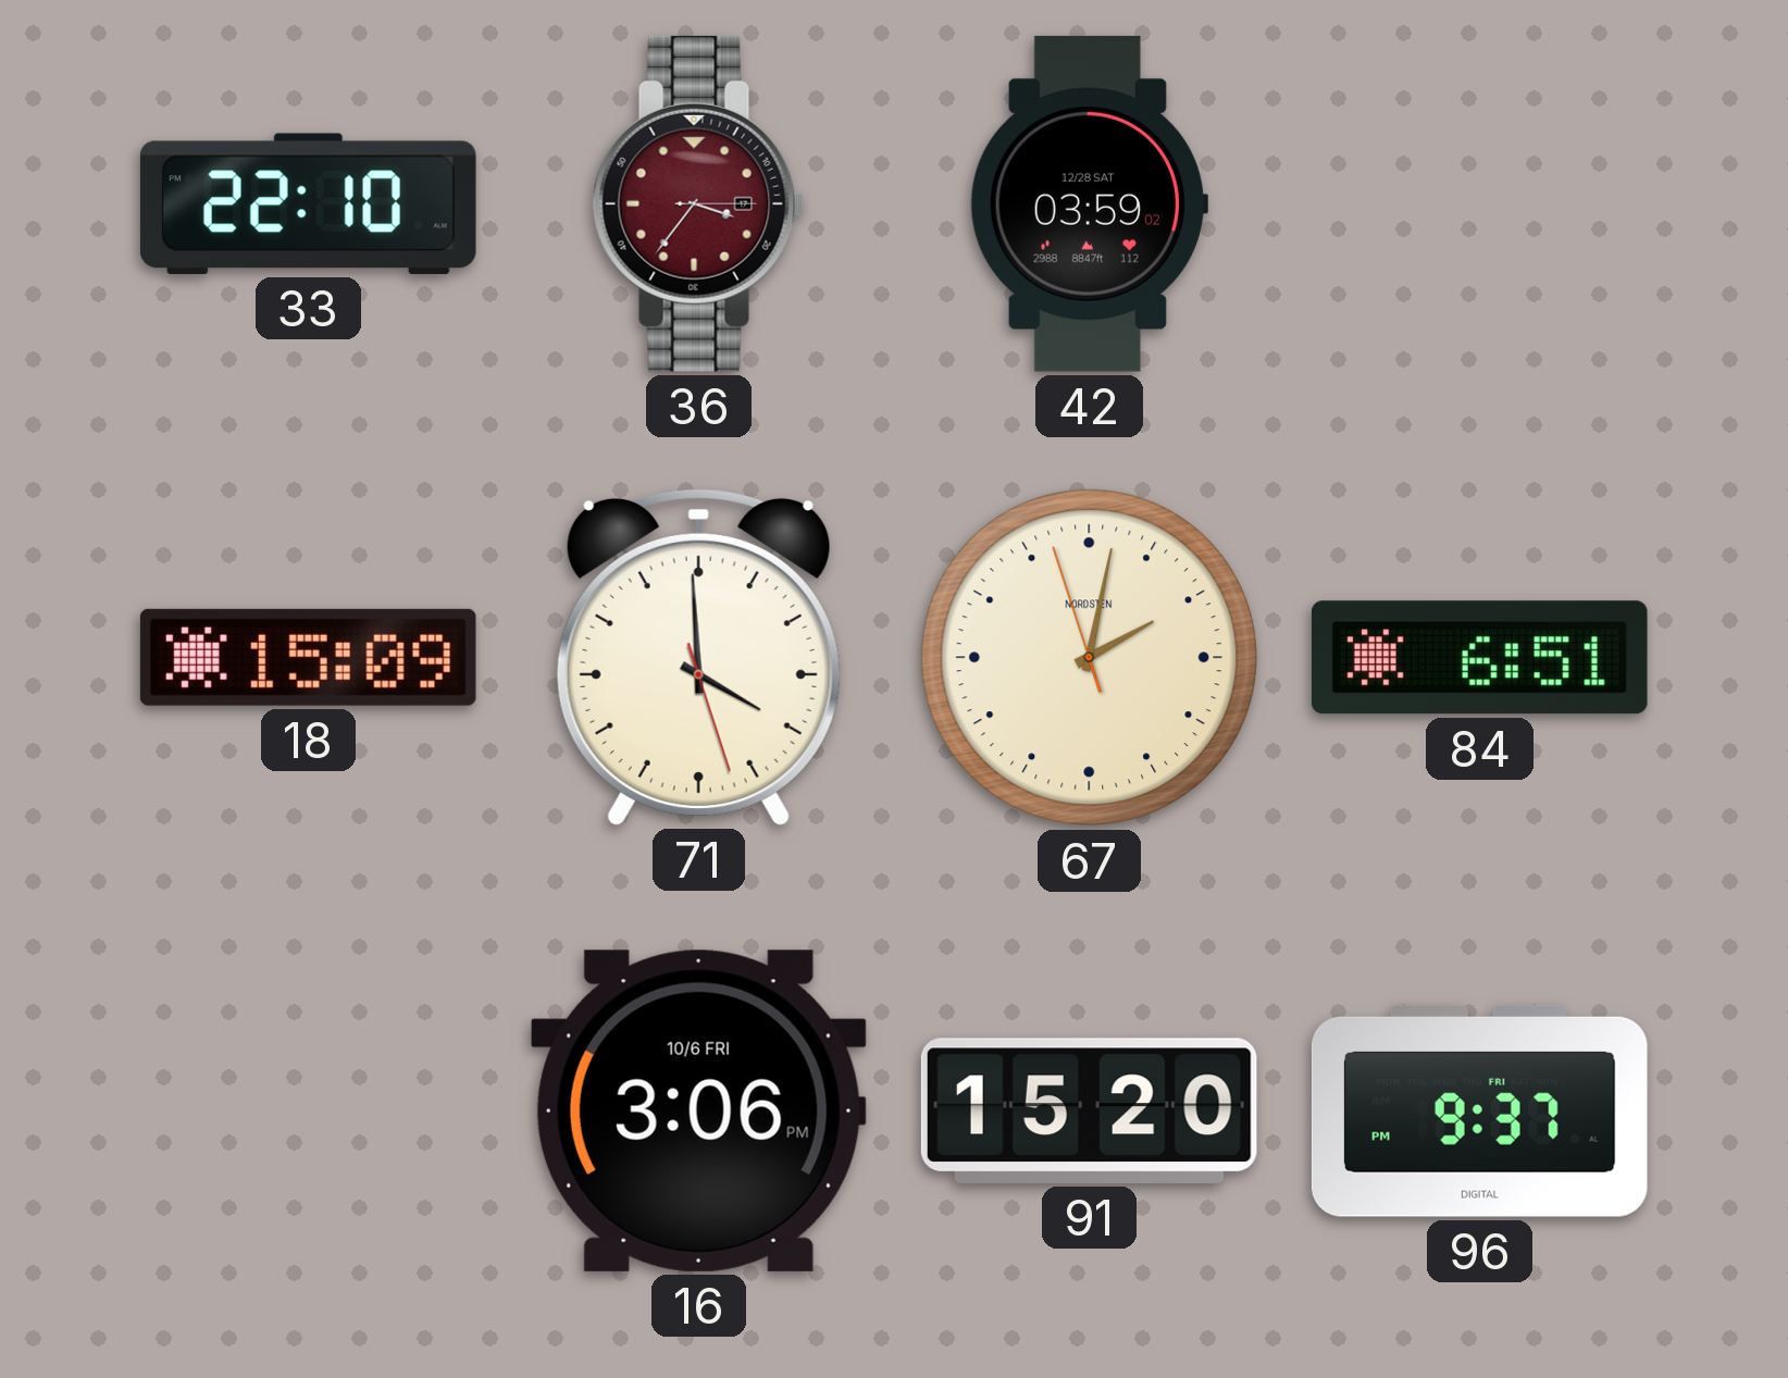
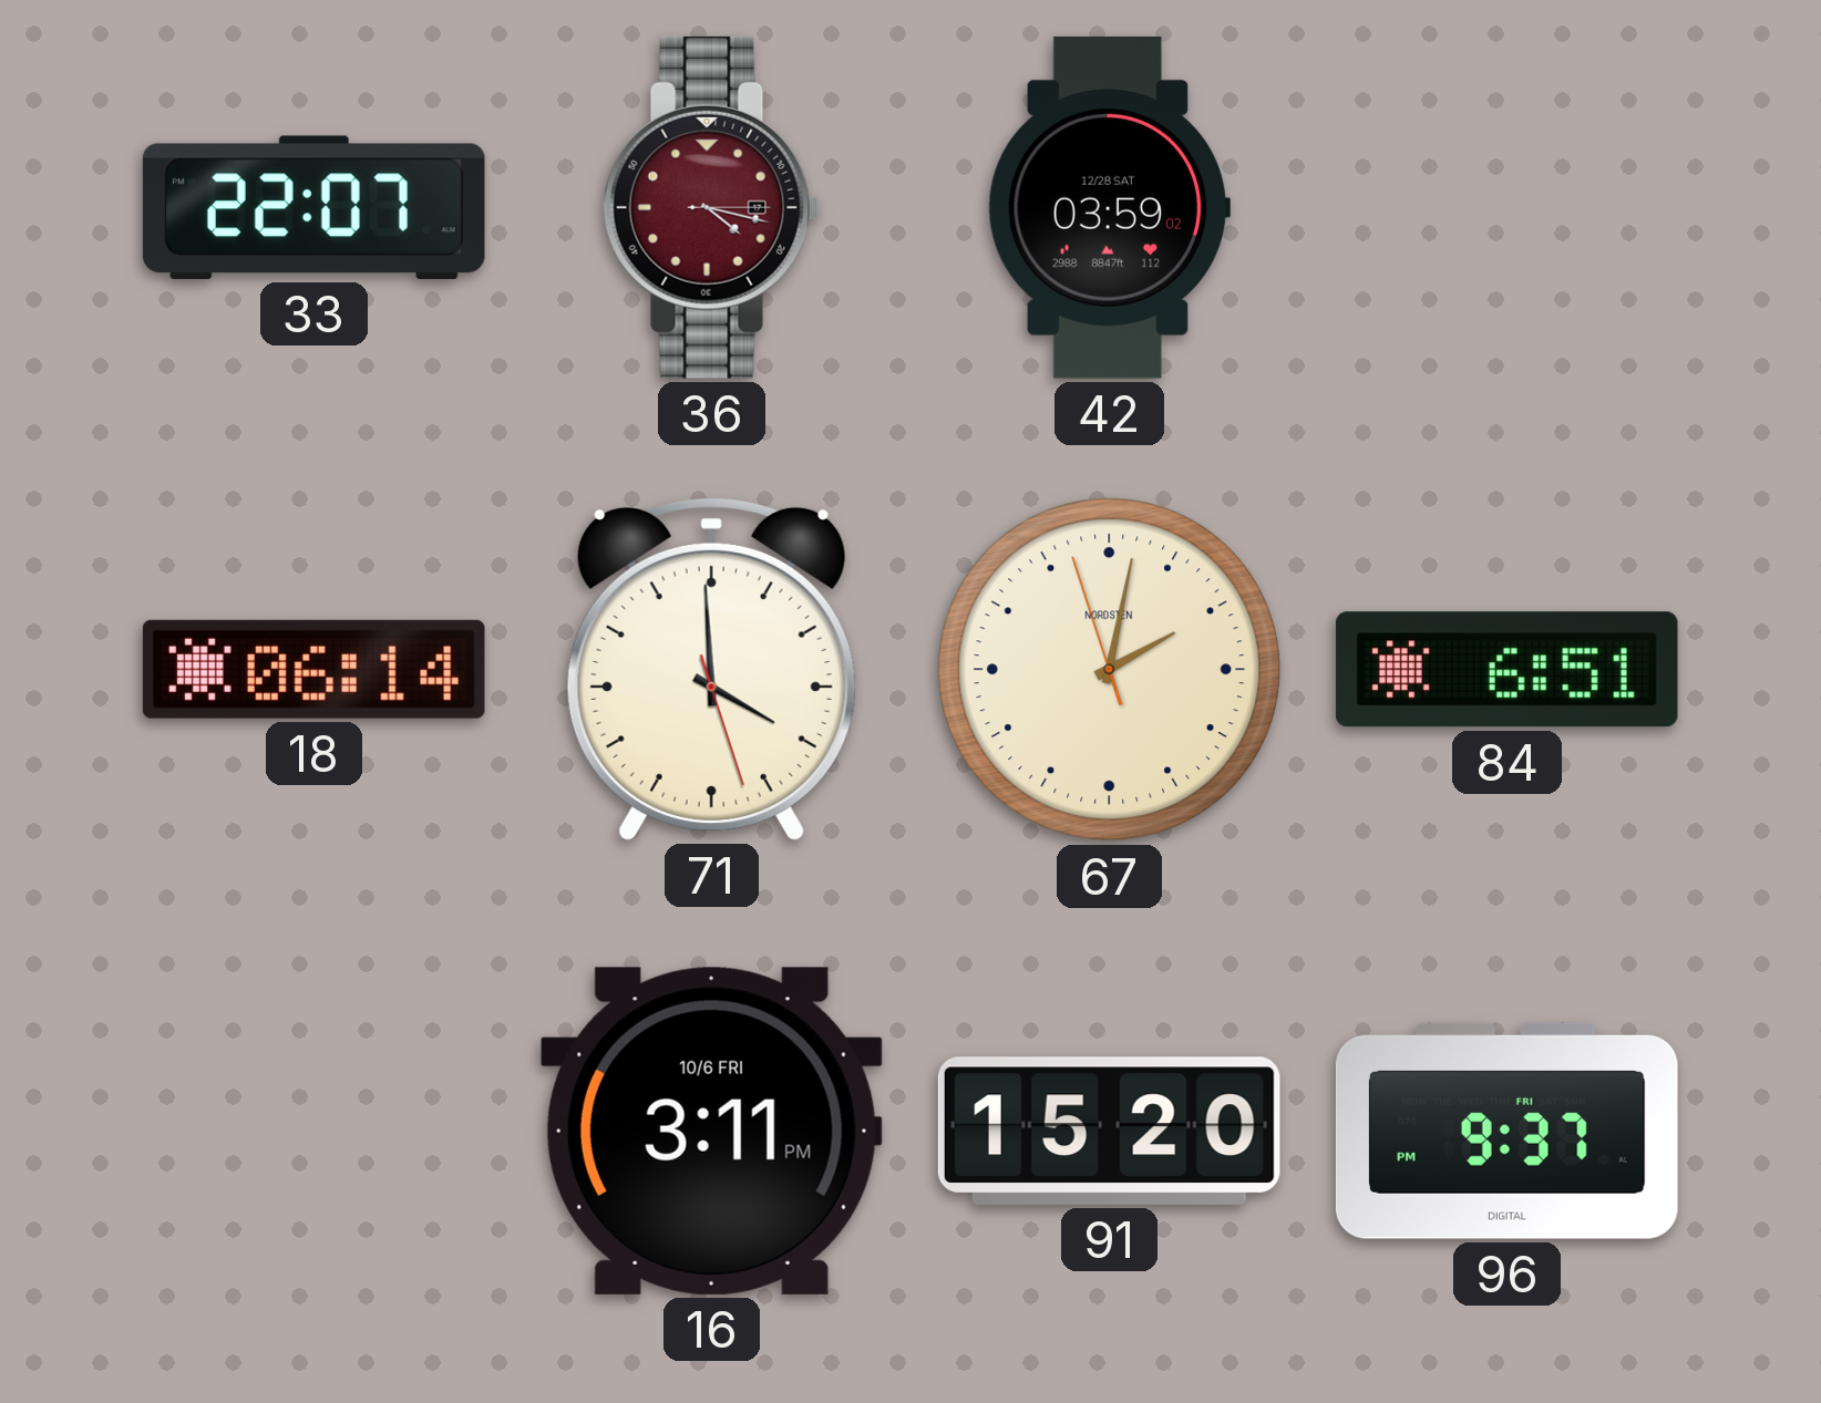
33: 22:10 -> 22:07 (313, 207)
36: 3:36 -> 4:17 (711, 207)
18: 15:09 -> 06:14 (313, 669)
16: 3:06 -> 3:11 (711, 1131)
